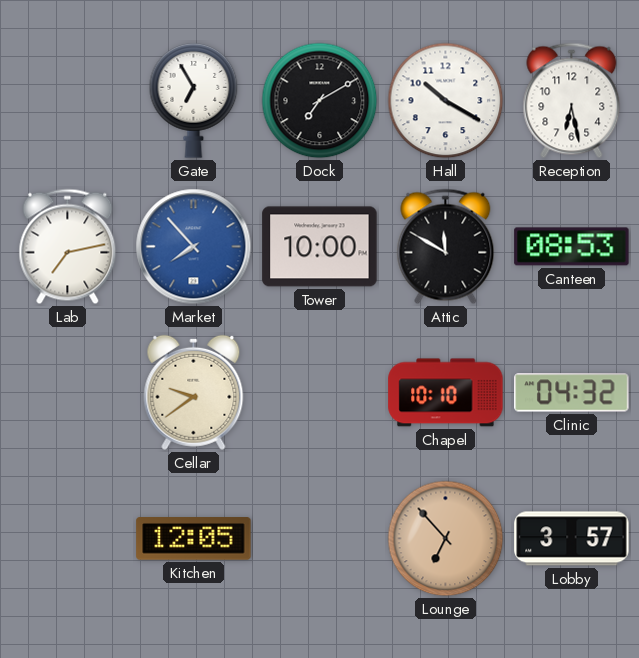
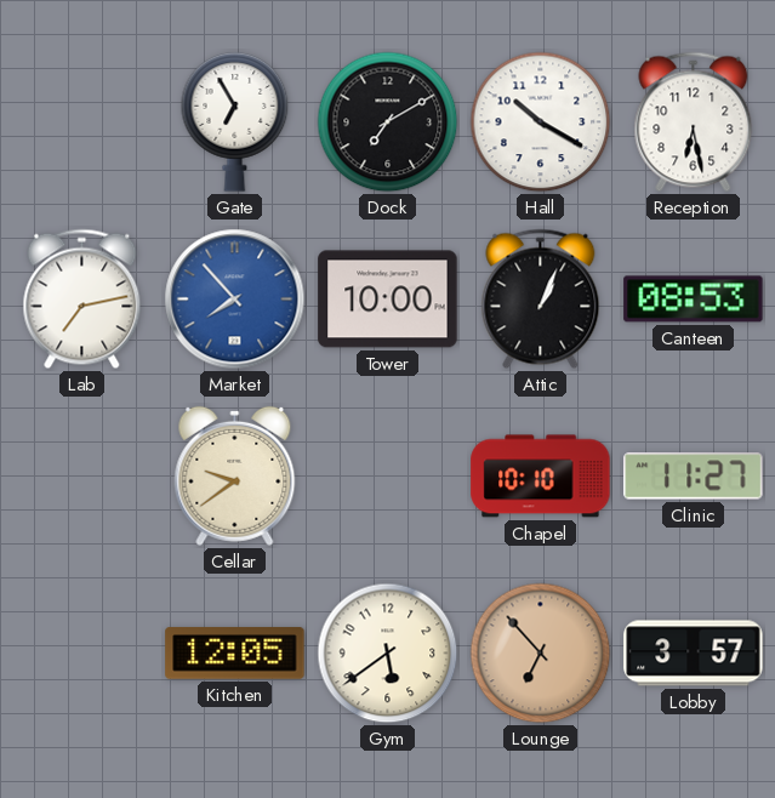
Attic: 11:50 -> 1:04 (541, 300)
Clinic: 04:32 -> 11:27 (694, 477)
Gym: none -> 5:39 (388, 654)
